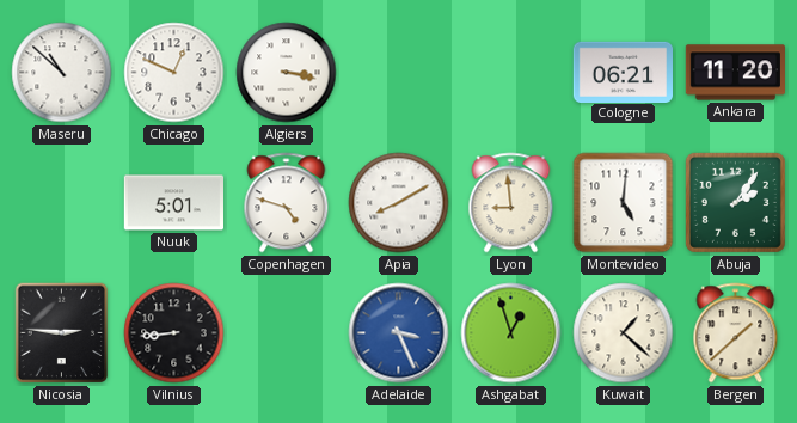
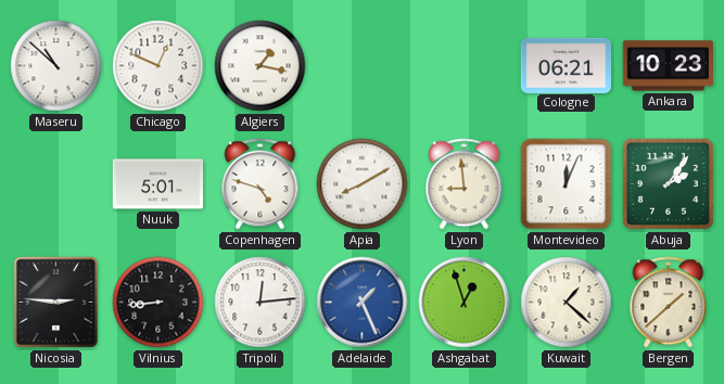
Algiers: 3:17 -> 1:17 (261, 66)
Ankara: 11:20 -> 10:23 (668, 66)
Montevideo: 5:01 -> 12:04 (567, 184)
Tripoli: none -> 12:14 (261, 303)
Adelaide: 3:26 -> 1:26 (363, 303)
